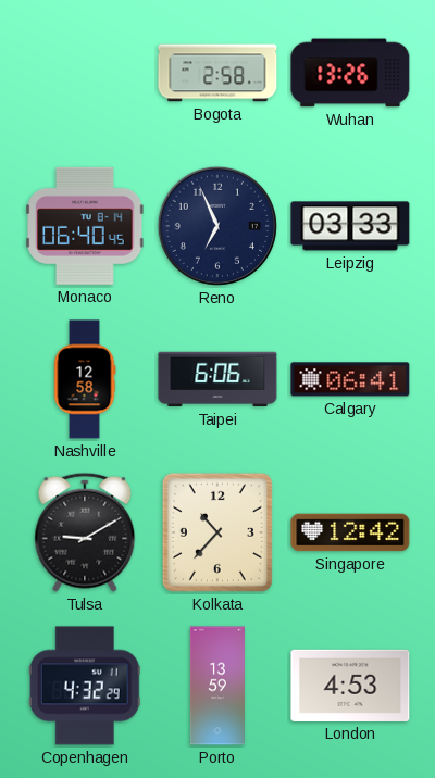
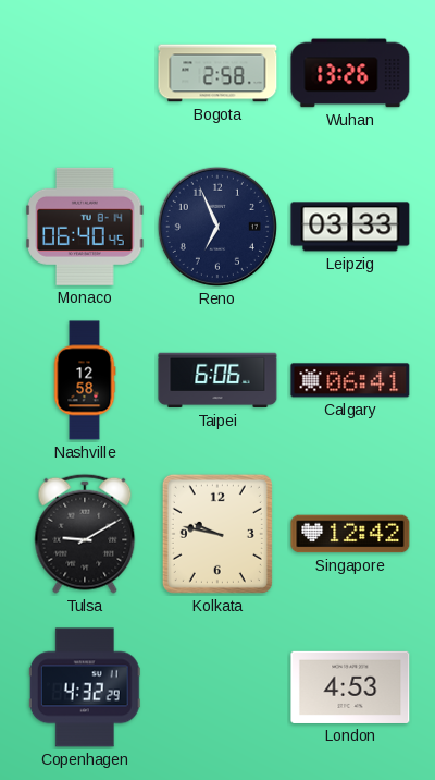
Kolkata: 10:37 -> 9:47 (217, 534)
Porto: 13:59 -> none (217, 686)
